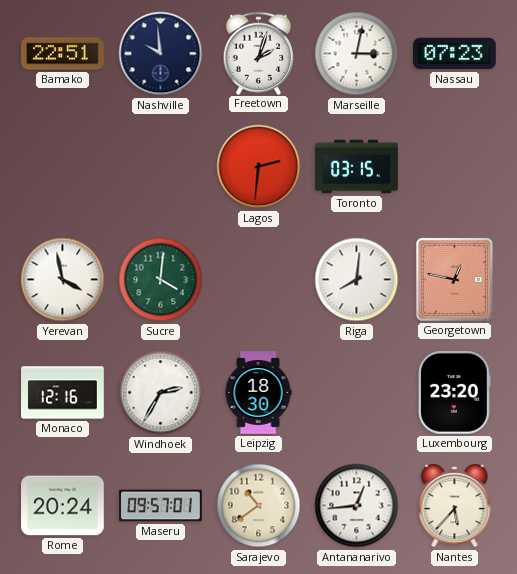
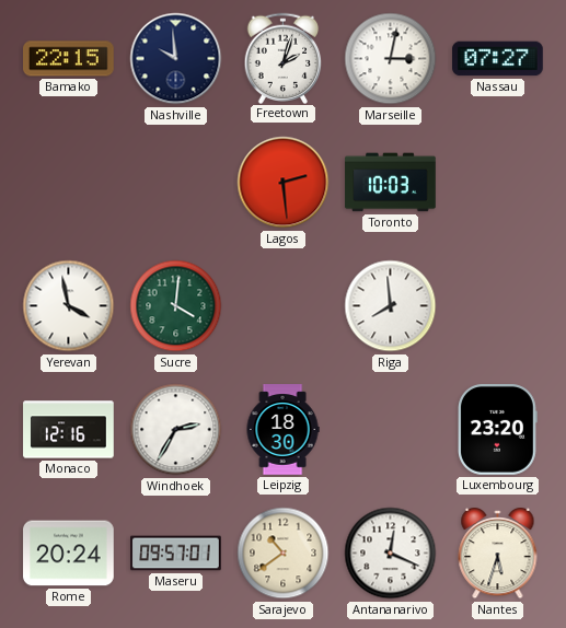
Bamako: 22:51 -> 22:15 (69, 59)
Nassau: 07:23 -> 07:27 (498, 59)
Lagos: 2:31 -> 2:29 (284, 183)
Toronto: 03:15 -> 10:03 (391, 183)
Riga: 8:01 -> 7:59 (391, 306)
Georgetown: 12:47 -> none (454, 279)
Antananarivo: 12:44 -> 12:19 (391, 554)
Nantes: 5:37 -> 5:33 (498, 554)
